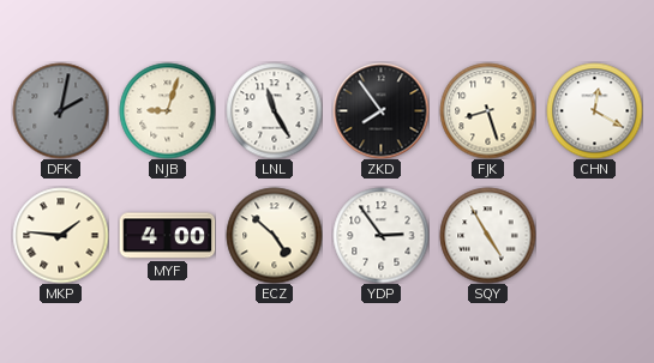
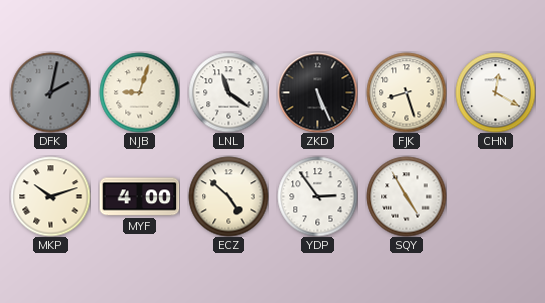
LNL: 11:25 -> 11:21 (228, 92)
ZKD: 7:54 -> 5:26 (317, 92)
MKP: 1:46 -> 10:12 (50, 196)
